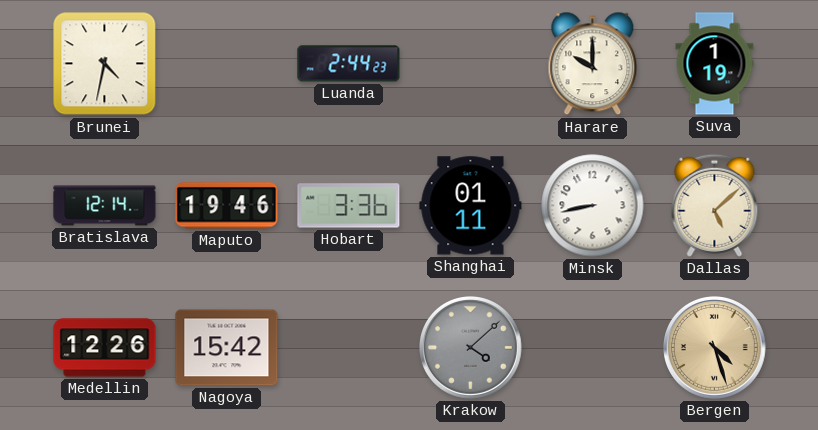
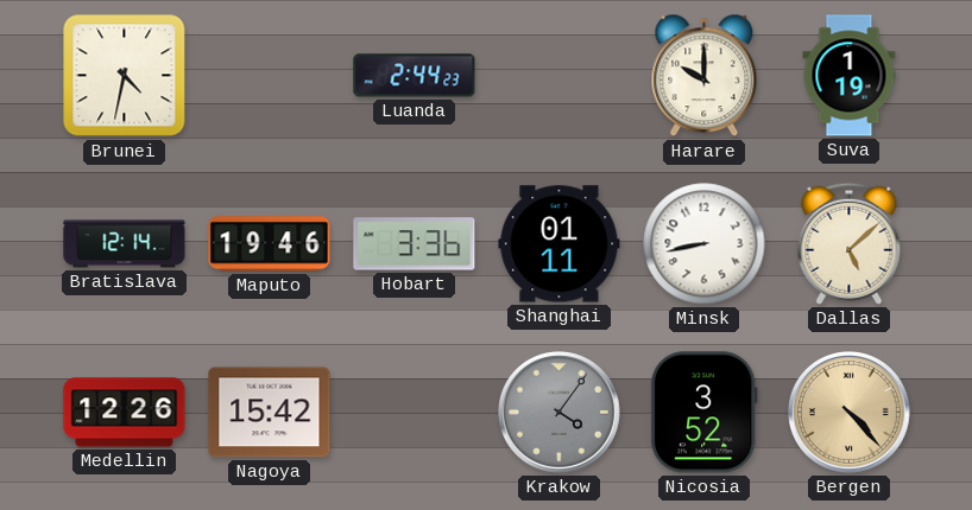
Krakow: 4:08 -> 4:06 (560, 413)
Nicosia: none -> 3:52 (703, 413)
Bergen: 4:27 -> 4:23 (850, 413)
